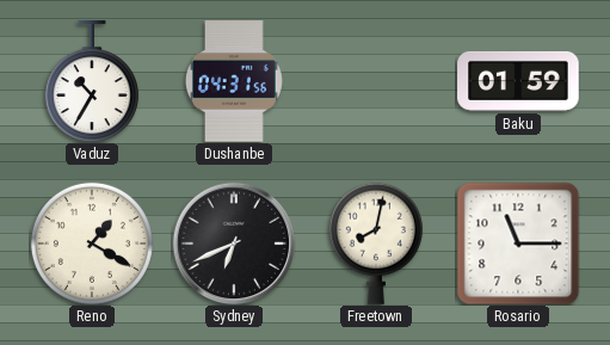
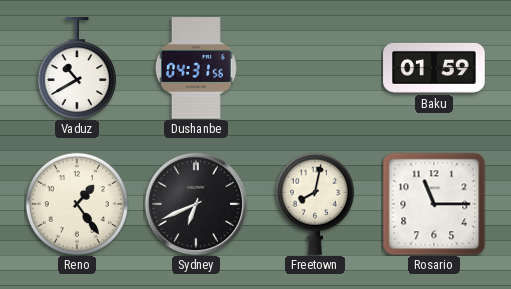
Vaduz: 10:35 -> 10:40 (77, 68)
Reno: 1:20 -> 1:24 (77, 204)
